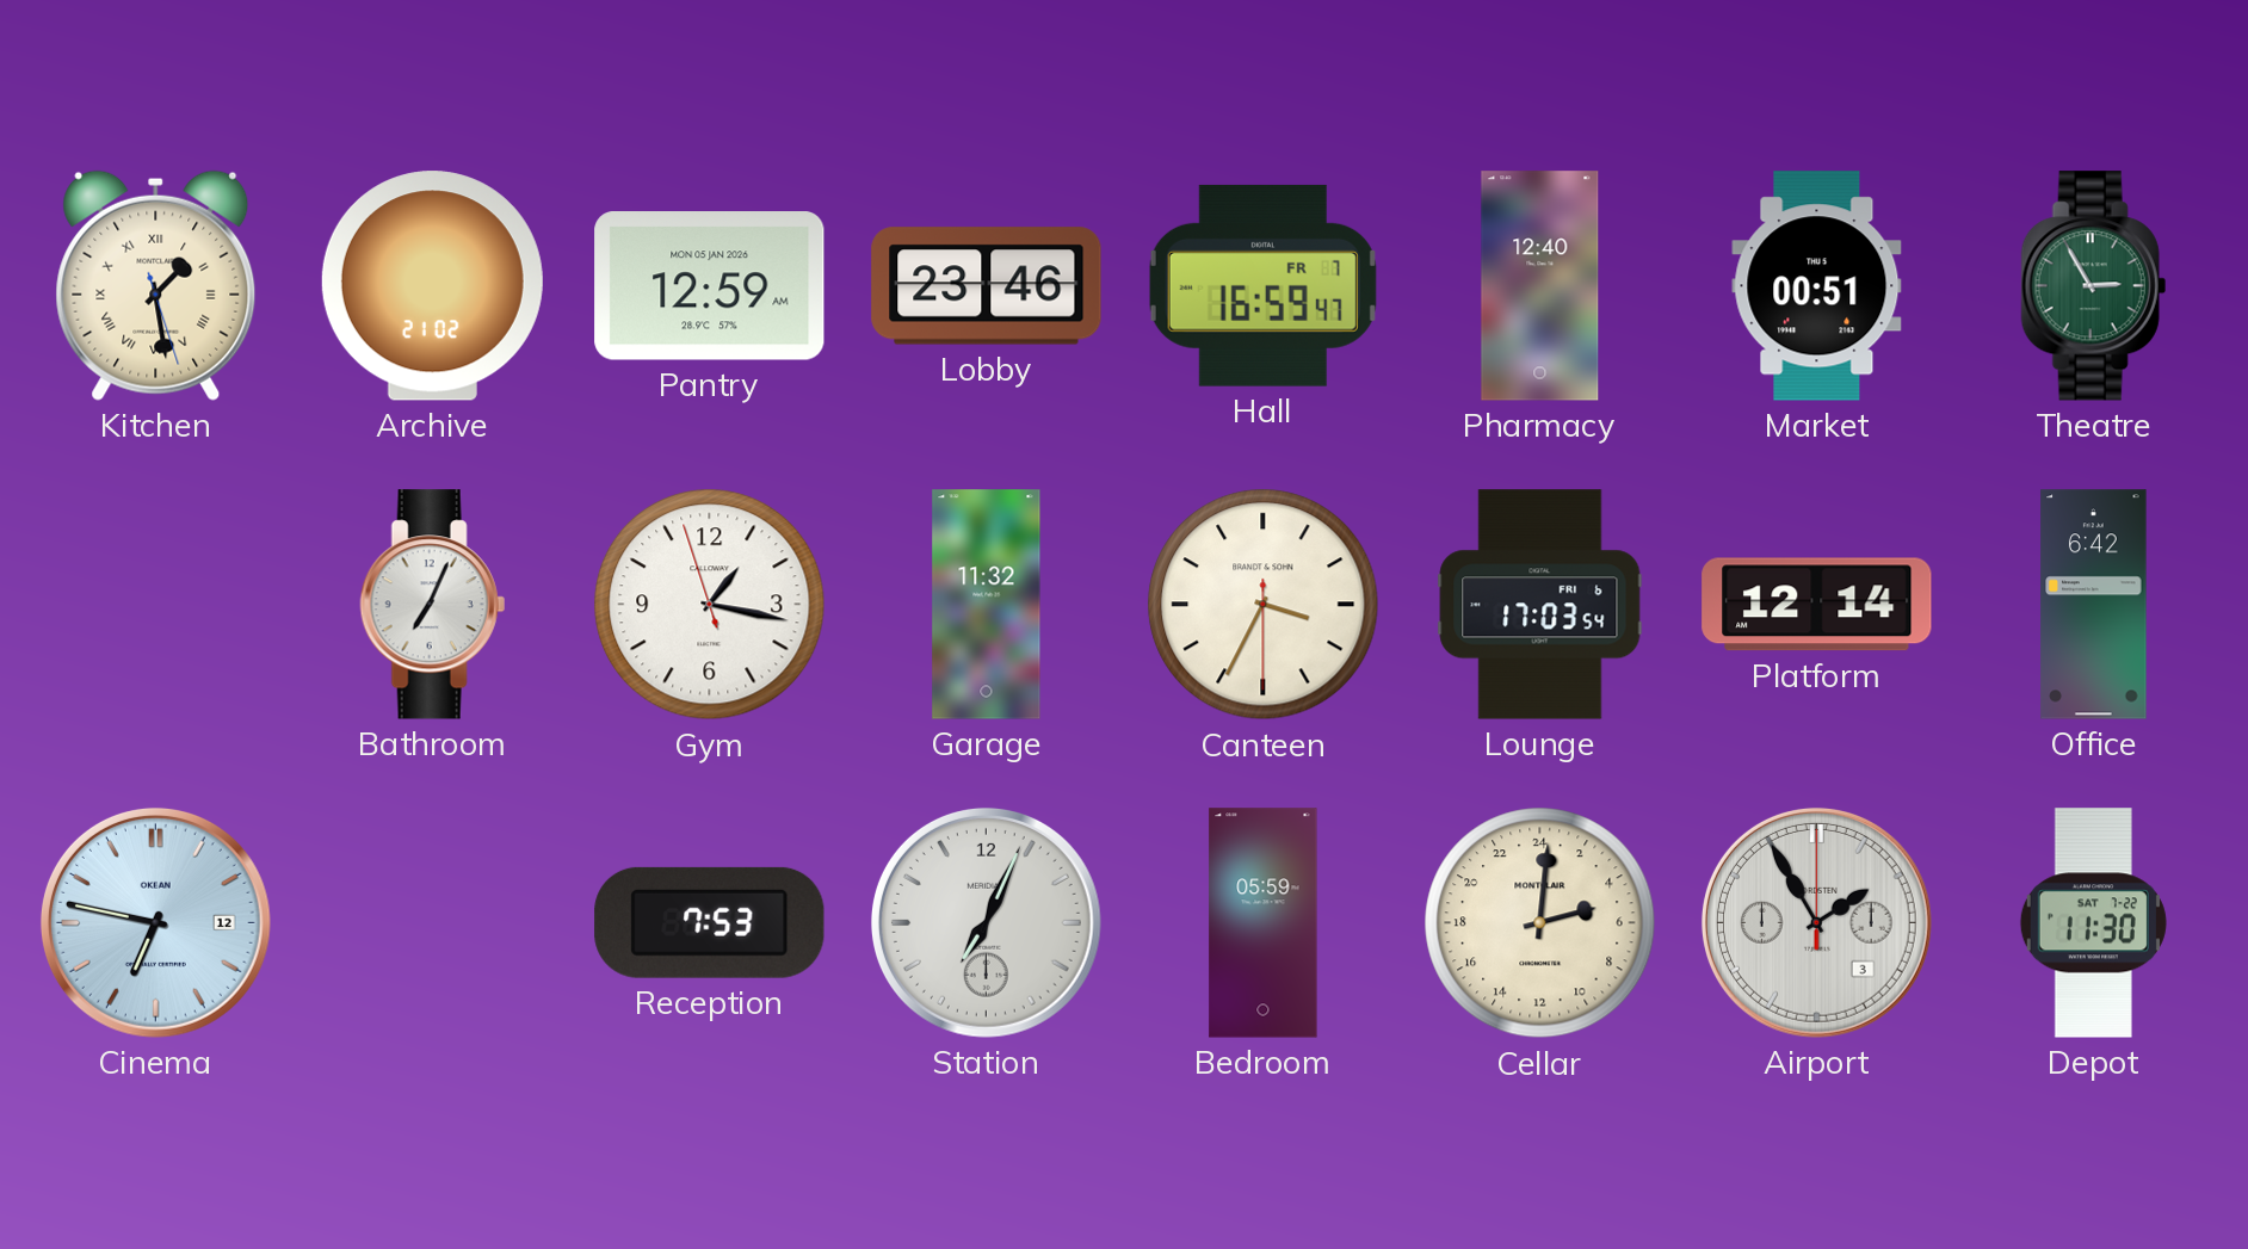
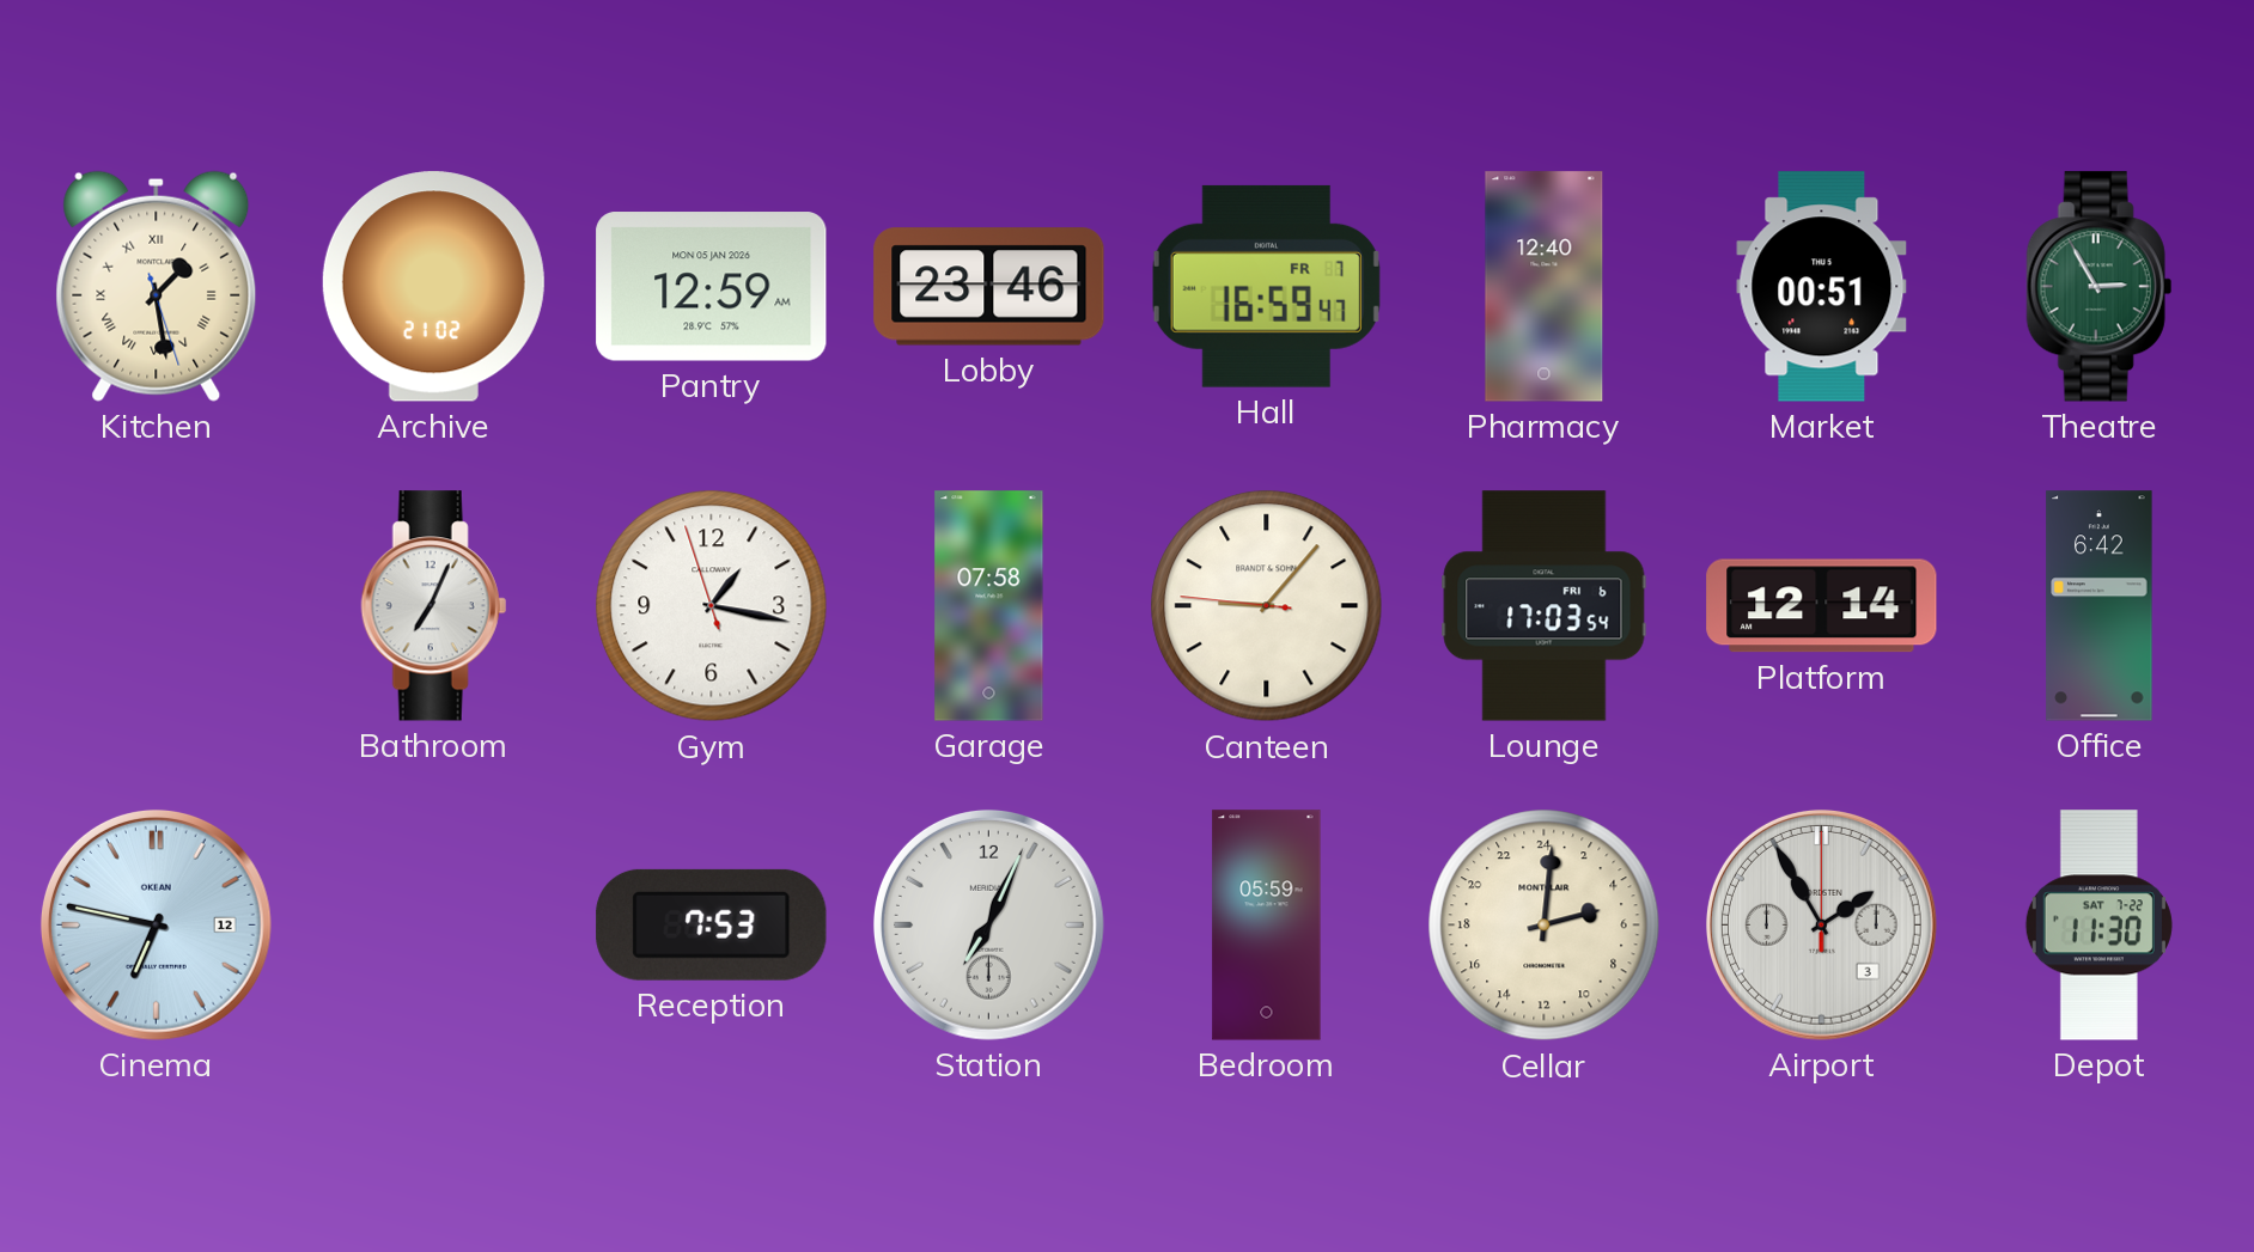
Garage: 11:32 -> 07:58 (989, 606)
Canteen: 3:34 -> 9:06 (1267, 606)
